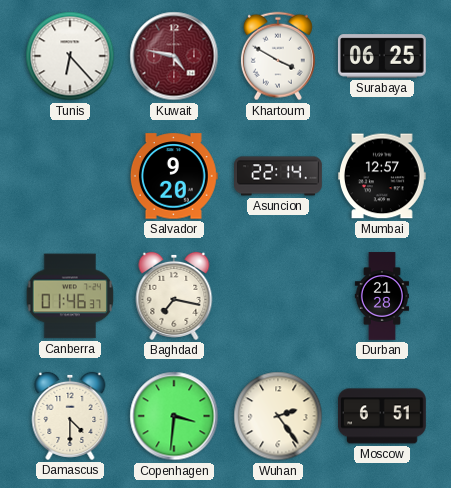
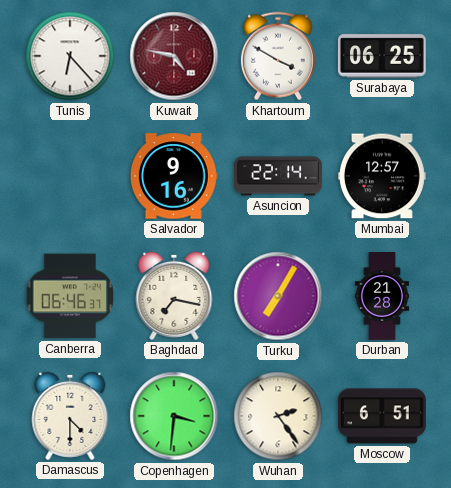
Salvador: 9:20 -> 9:16 (174, 176)
Canberra: 01:46 -> 06:46 (70, 296)
Turku: none -> 7:05 (278, 296)
